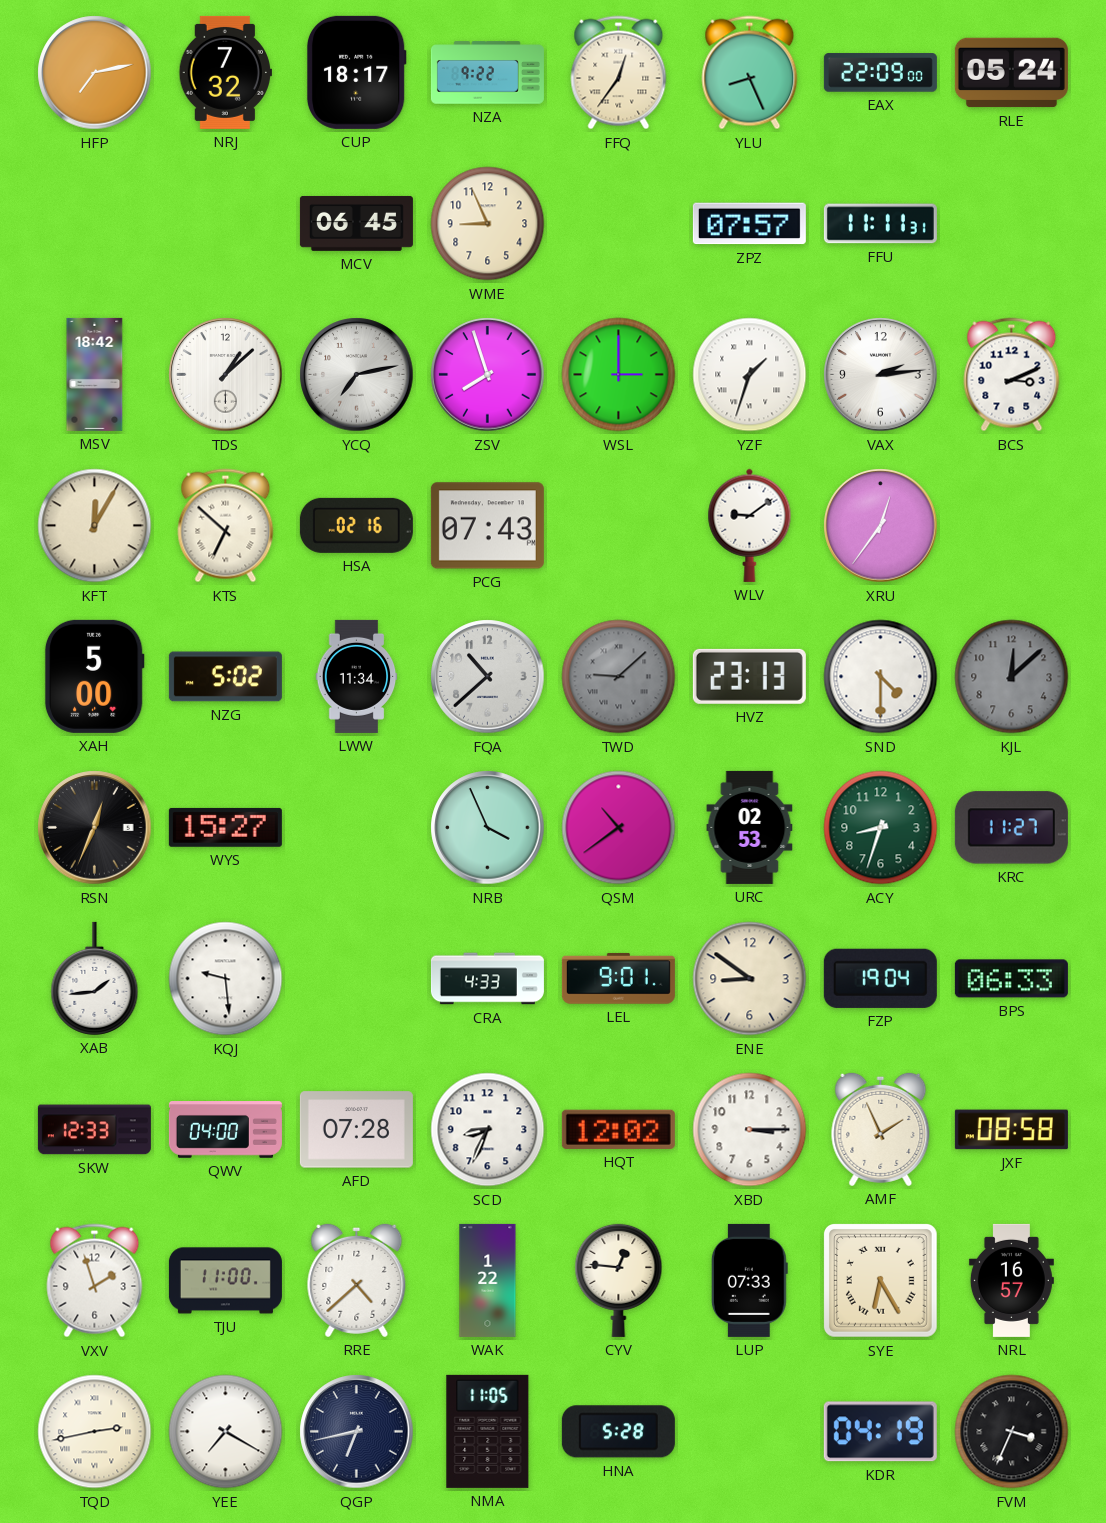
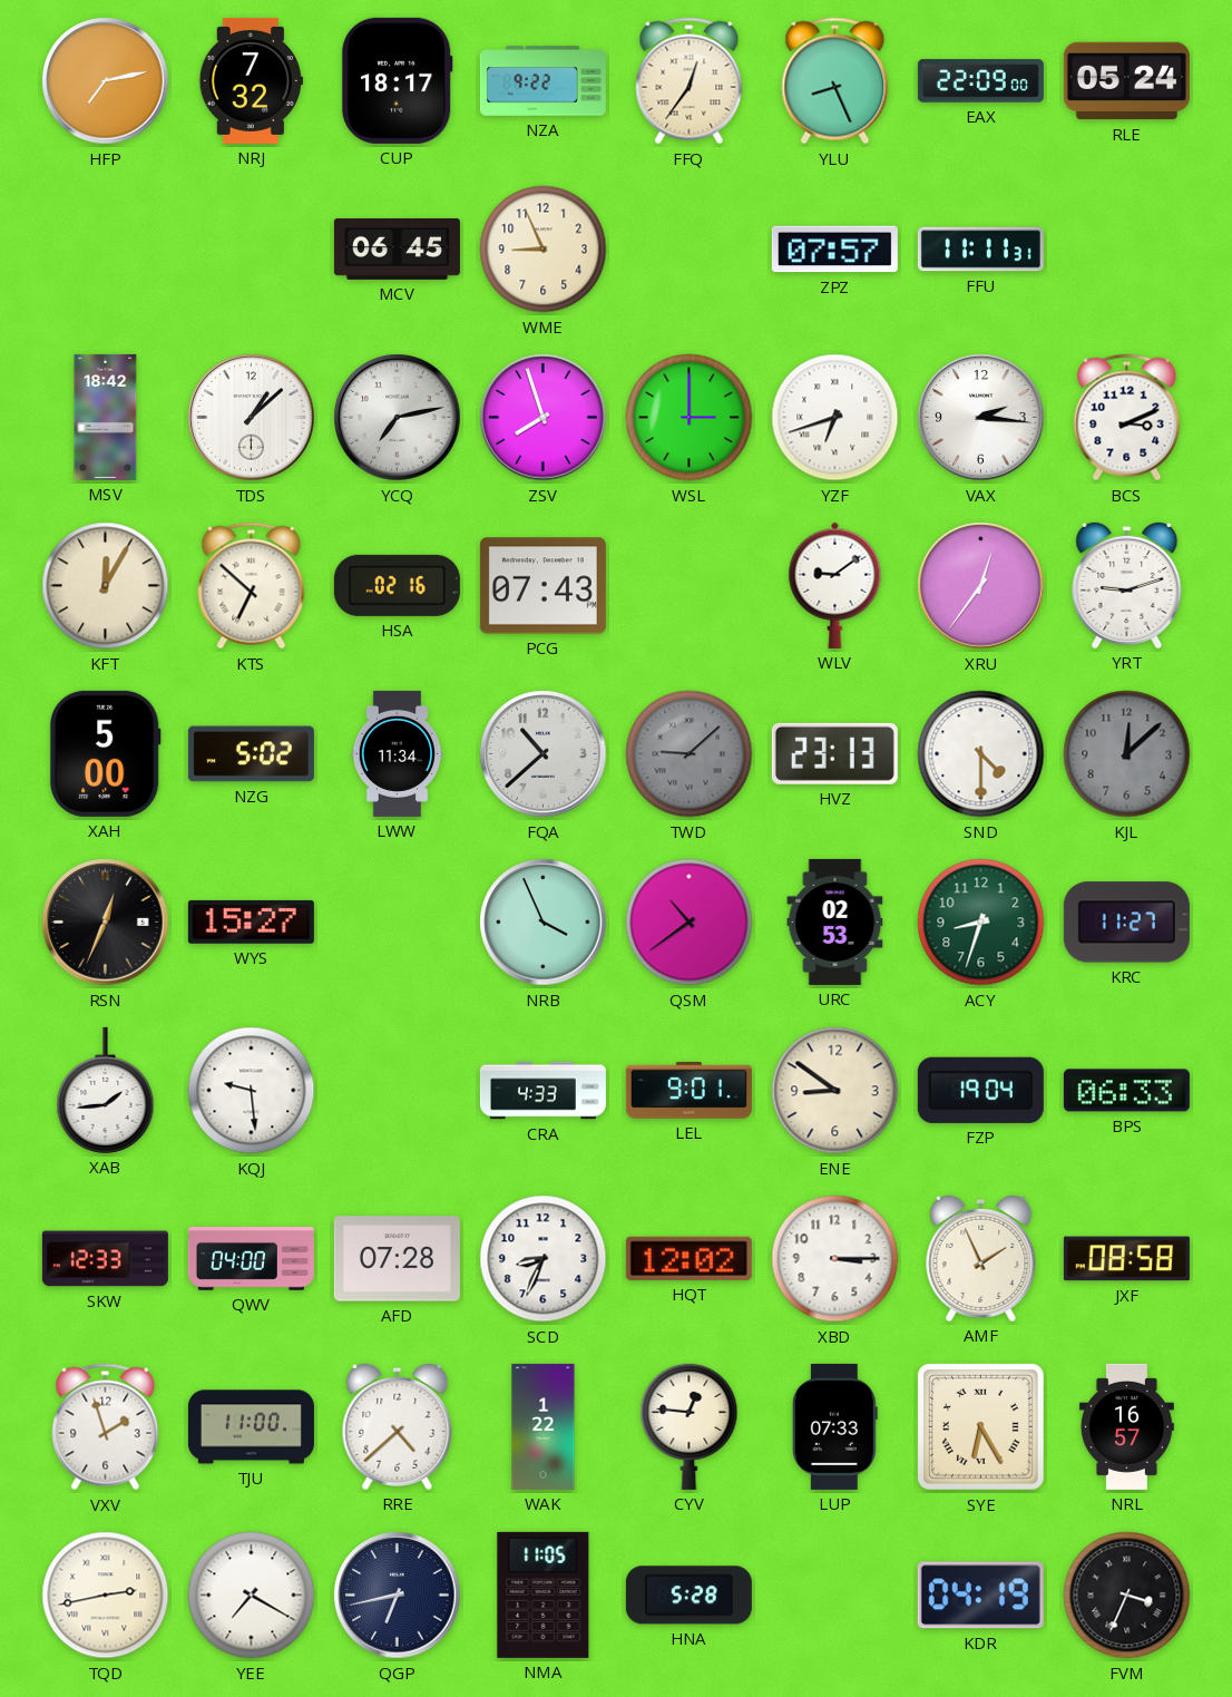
YZF: 1:33 -> 6:42 (835, 418)
VAX: 2:14 -> 2:16 (981, 418)
YRT: none -> 9:12 (1127, 585)
